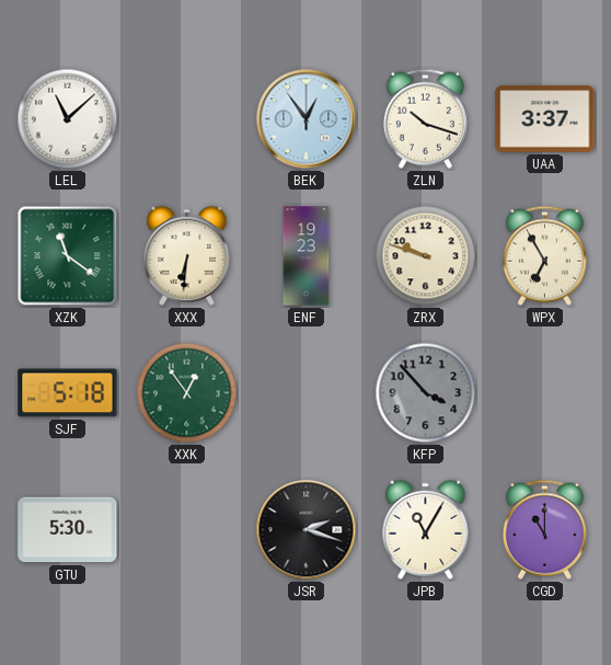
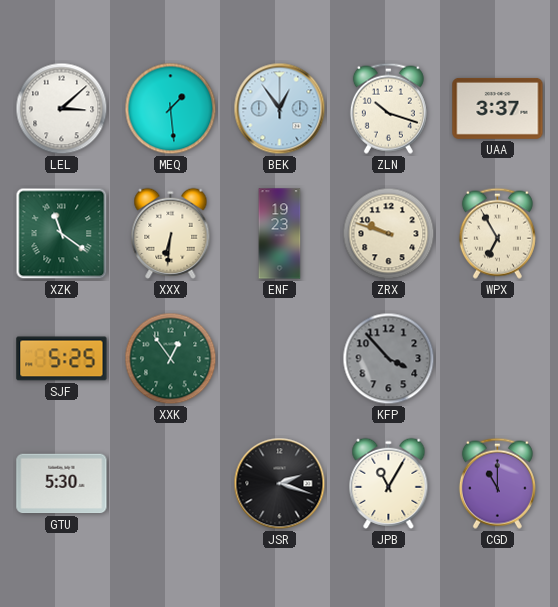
LEL: 11:08 -> 3:08 (62, 109)
MEQ: none -> 1:29 (171, 109)
SJF: 5:18 -> 5:25 (62, 359)
